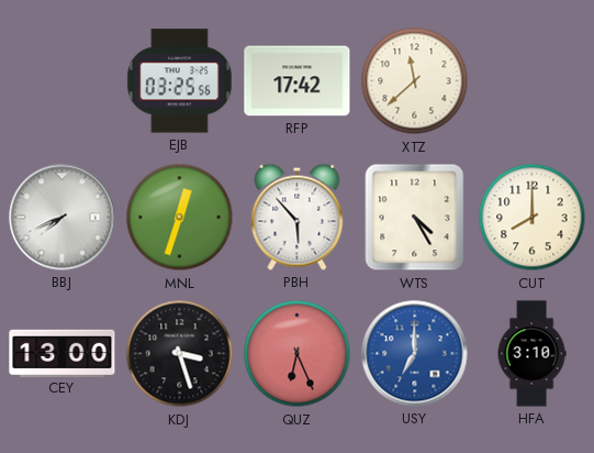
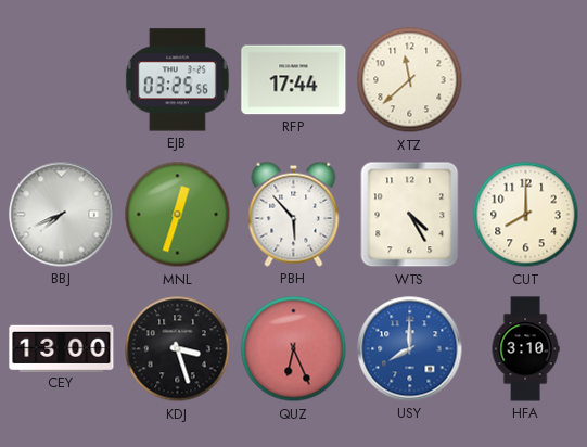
RFP: 17:42 -> 17:44 (294, 80)
USY: 7:00 -> 8:00 (410, 349)
